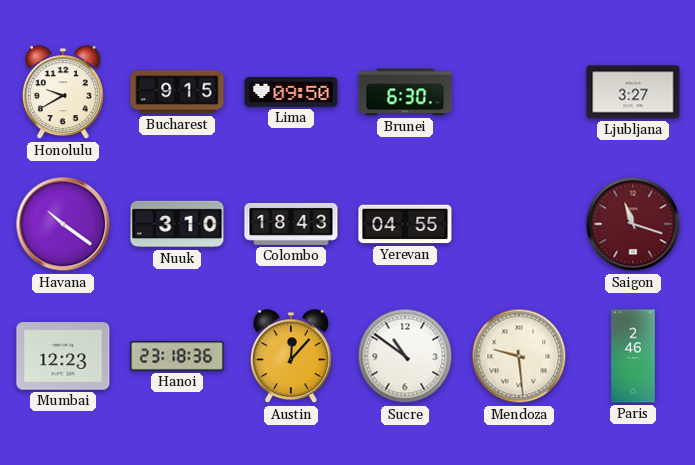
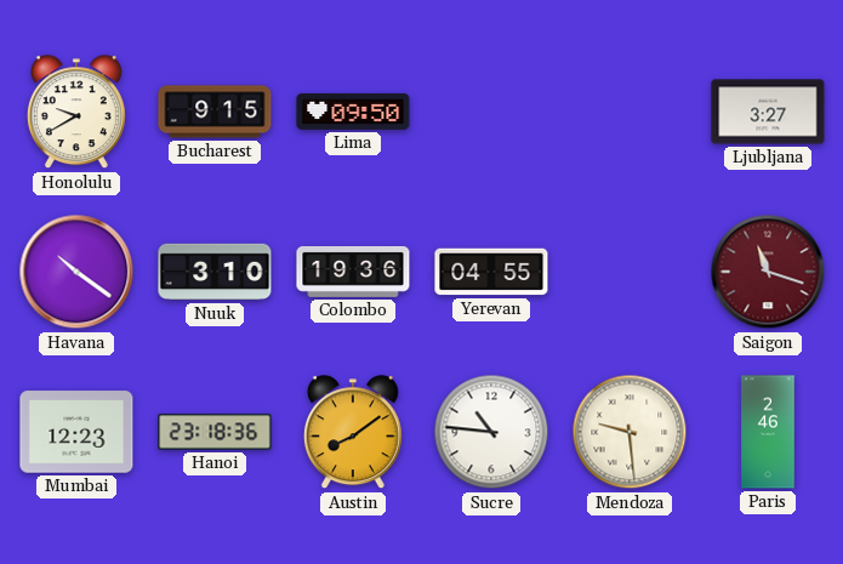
Brunei: 6:30 -> none (405, 92)
Colombo: 18:43 -> 19:36 (353, 272)
Austin: 12:07 -> 8:09 (353, 433)
Sucre: 10:51 -> 10:46 (491, 432)
